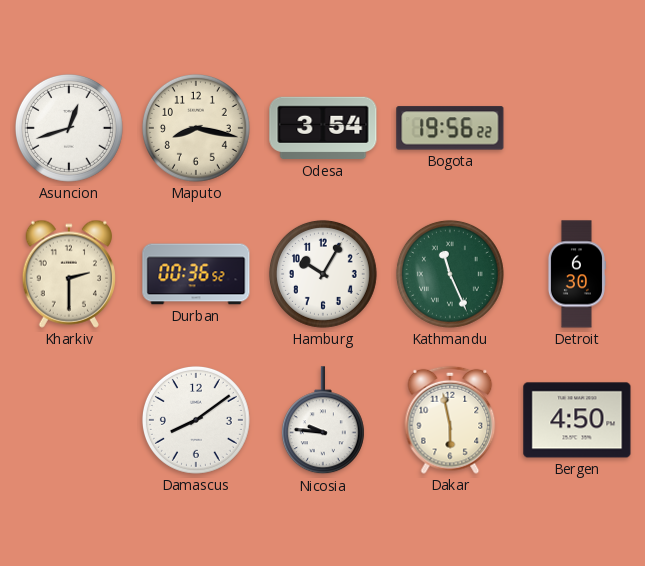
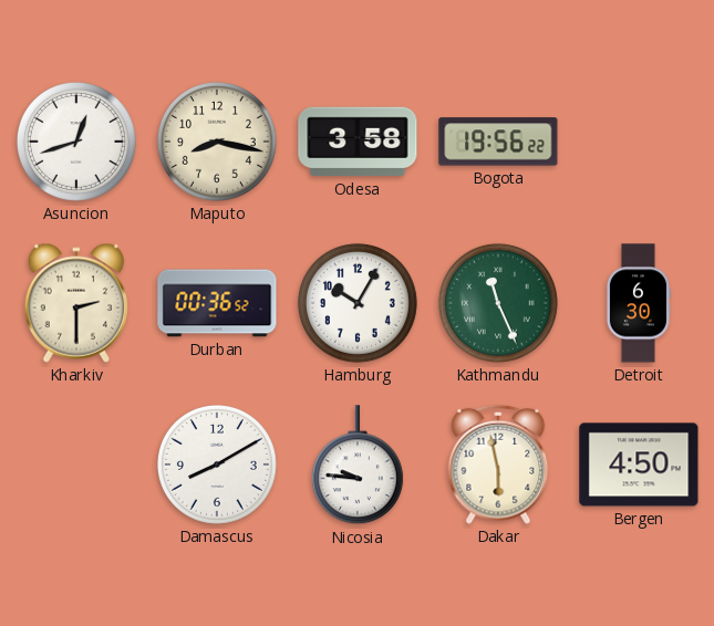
Odesa: 3:54 -> 3:58 (358, 142)
Damascus: 8:09 -> 8:10 (217, 465)
